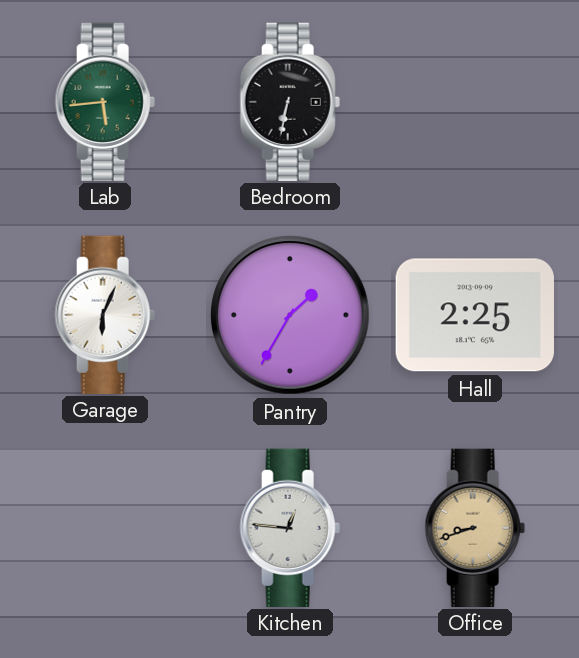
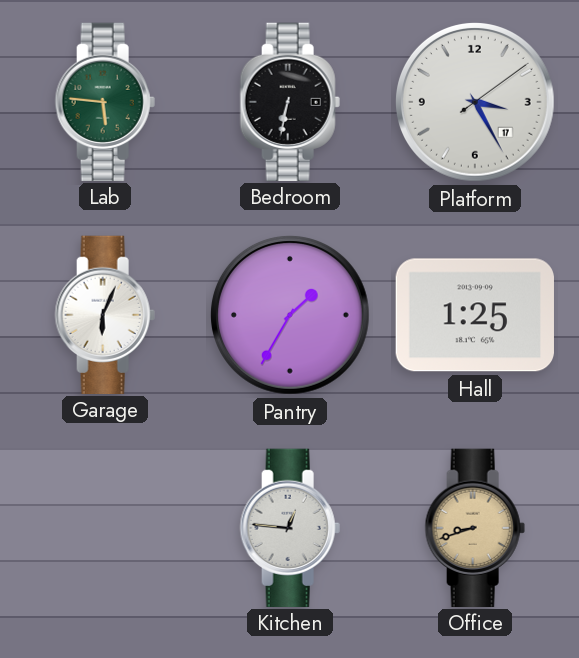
Lab: 5:44 -> 5:46 (105, 101)
Platform: none -> 3:25 (475, 102)
Hall: 2:25 -> 1:25 (475, 315)
